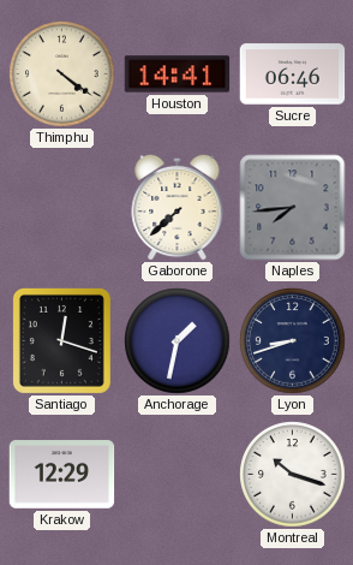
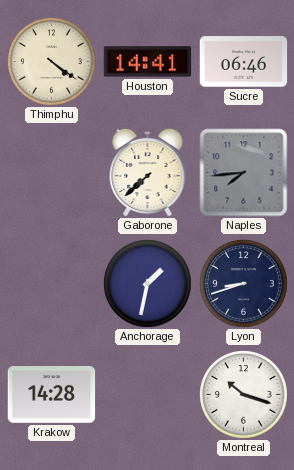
Santiago: 12:18 -> none (61, 340)
Krakow: 12:29 -> 14:28 (52, 395)
